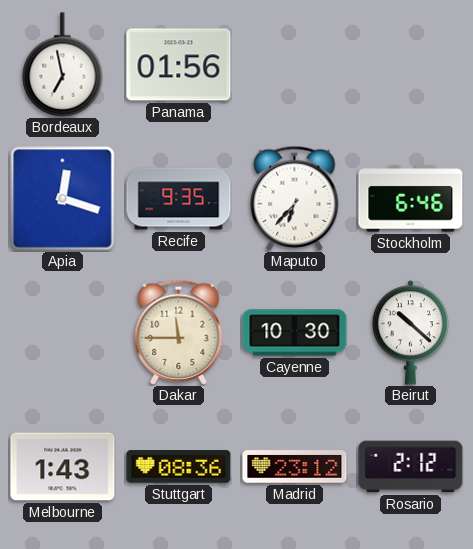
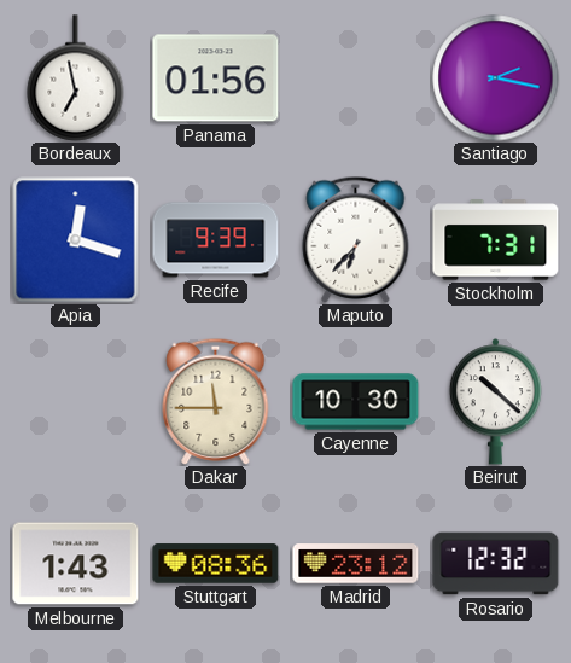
Santiago: none -> 2:17 (496, 78)
Recife: 9:35 -> 9:39 (216, 240)
Stockholm: 6:46 -> 7:31 (496, 240)
Rosario: 2:12 -> 12:32 (496, 564)
